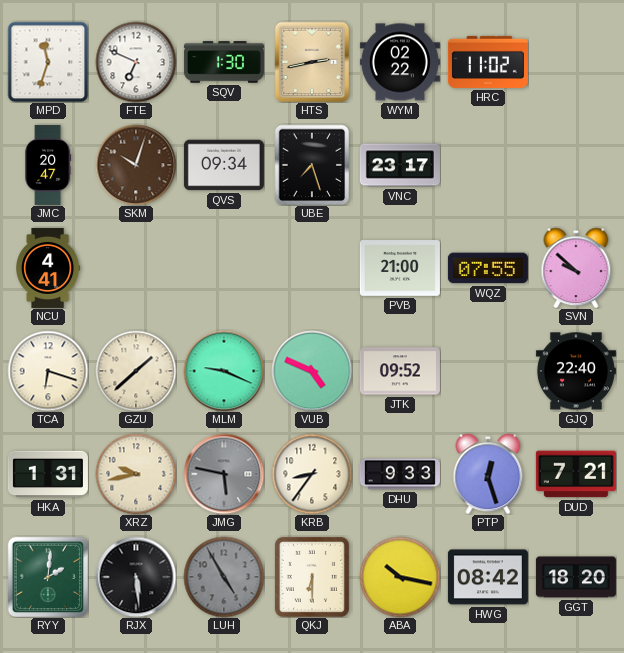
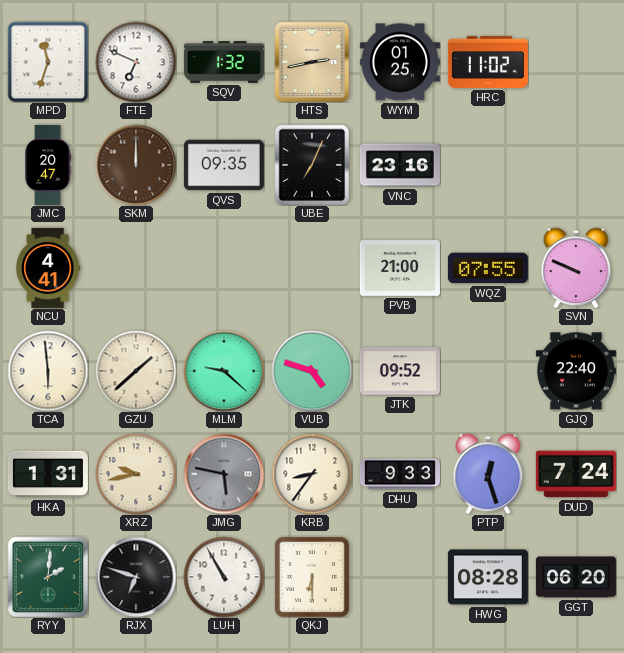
SQV: 1:30 -> 1:32 (224, 62)
WYM: 02:22 -> 01:25 (400, 62)
SKM: 10:03 -> 12:00 (136, 165)
QVS: 09:34 -> 09:35 (224, 165)
UBE: 7:27 -> 7:04 (312, 165)
VNC: 23:17 -> 23:16 (400, 165)
SVN: 9:52 -> 9:49 (576, 268)
TCA: 6:18 -> 5:59 (48, 371)
MLM: 9:19 -> 9:22 (224, 371)
VUB: 4:49 -> 4:48 (312, 371)
DUD: 7:21 -> 7:24 (576, 474)
RJX: 5:29 -> 6:48 (136, 577)
LUH: 4:55 -> 10:55 (224, 577)
LUH dial: grey -> white (224, 577)
ABA: 10:17 -> none (400, 577)
HWG: 08:42 -> 08:28 (488, 577)
GGT: 18:20 -> 06:20 (576, 577)
